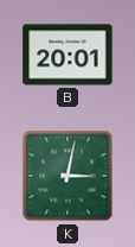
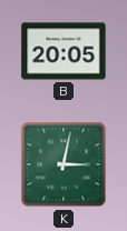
B: 20:01 -> 20:05 (63, 51)
